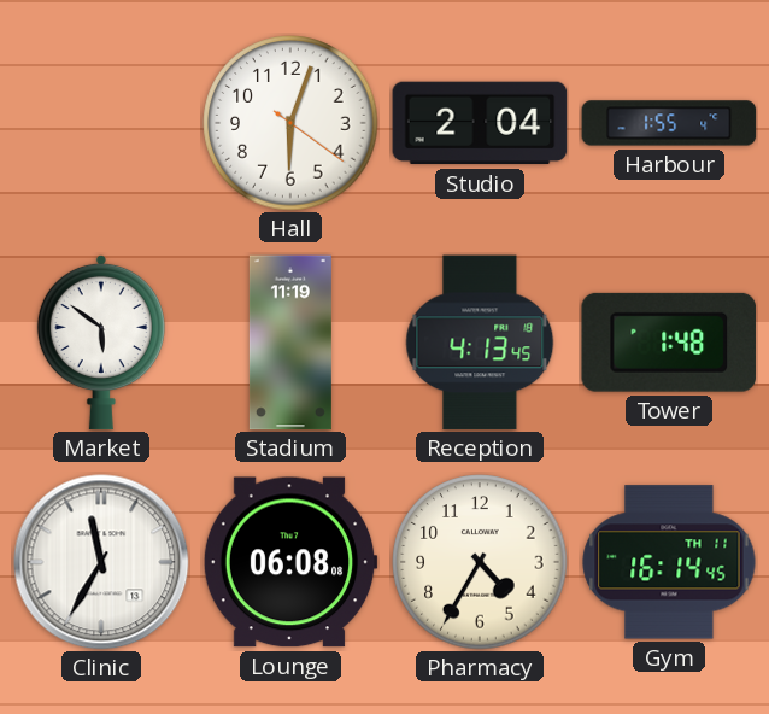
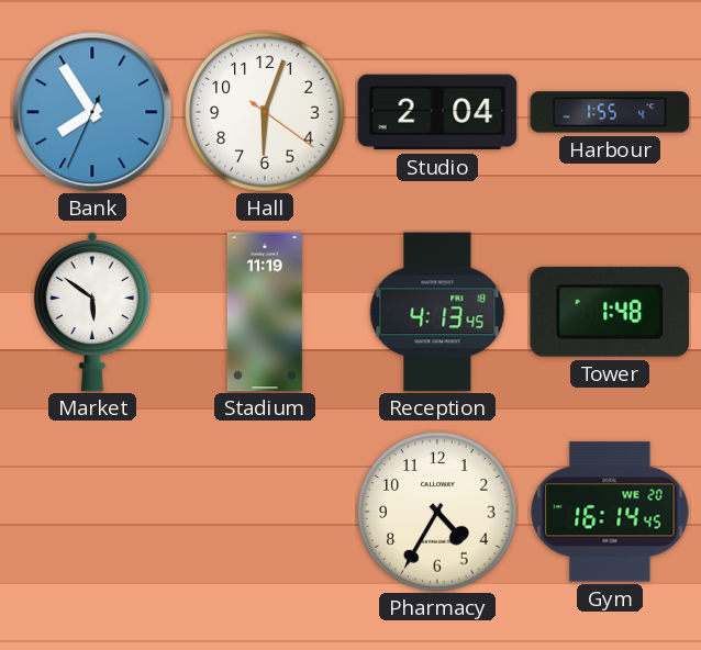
Bank: none -> 7:54 (92, 112)
Clinic: 11:35 -> none (101, 562)
Lounge: 06:08 -> none (290, 562)
Gym date: TH 11 -> WE 20 (610, 512)
